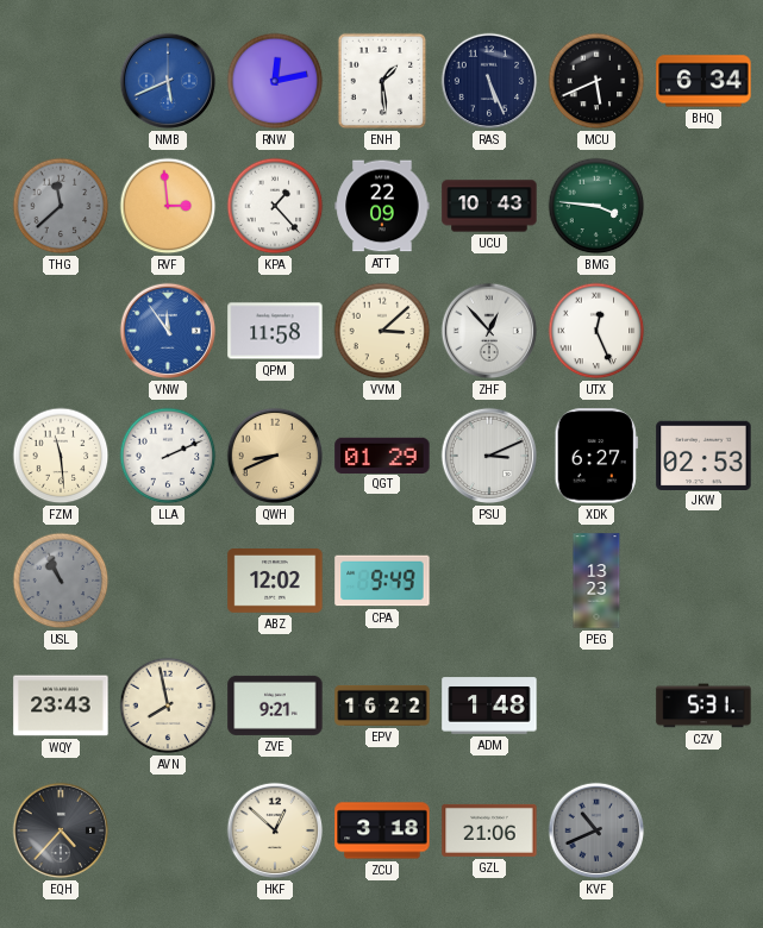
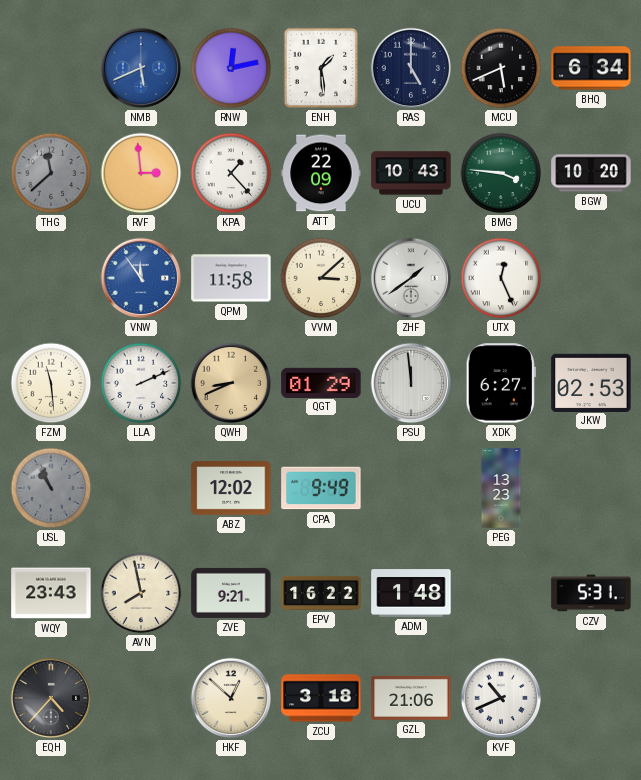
RAS: 5:26 -> 5:00 (411, 68)
BGW: none -> 10:20 (591, 173)
ZHF: 12:53 -> 1:39 (411, 278)
PSU: 3:11 -> 11:59 (411, 383)
KVF dial: grey -> white (501, 698)
